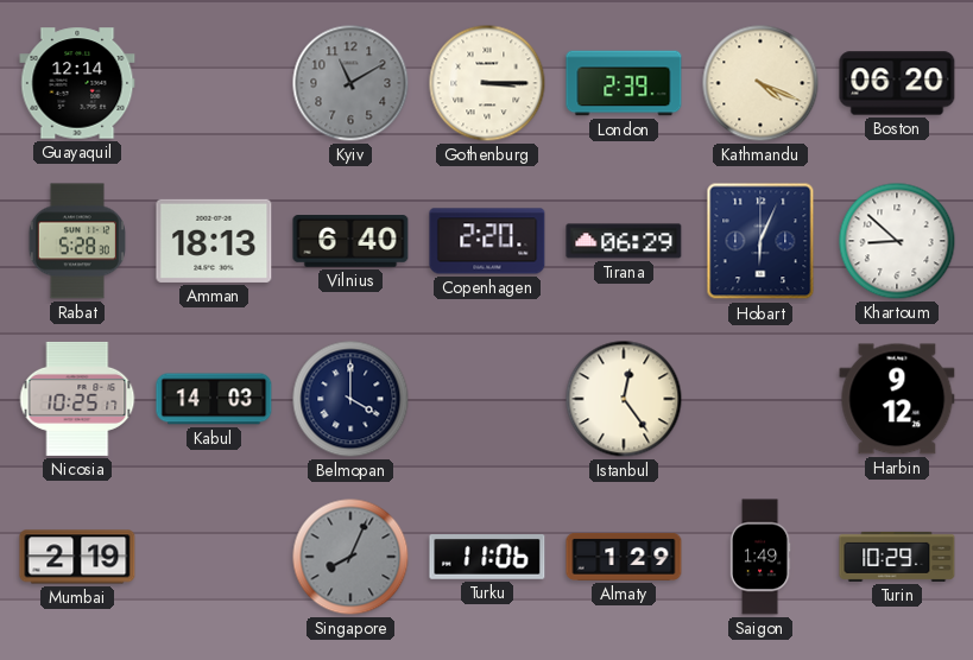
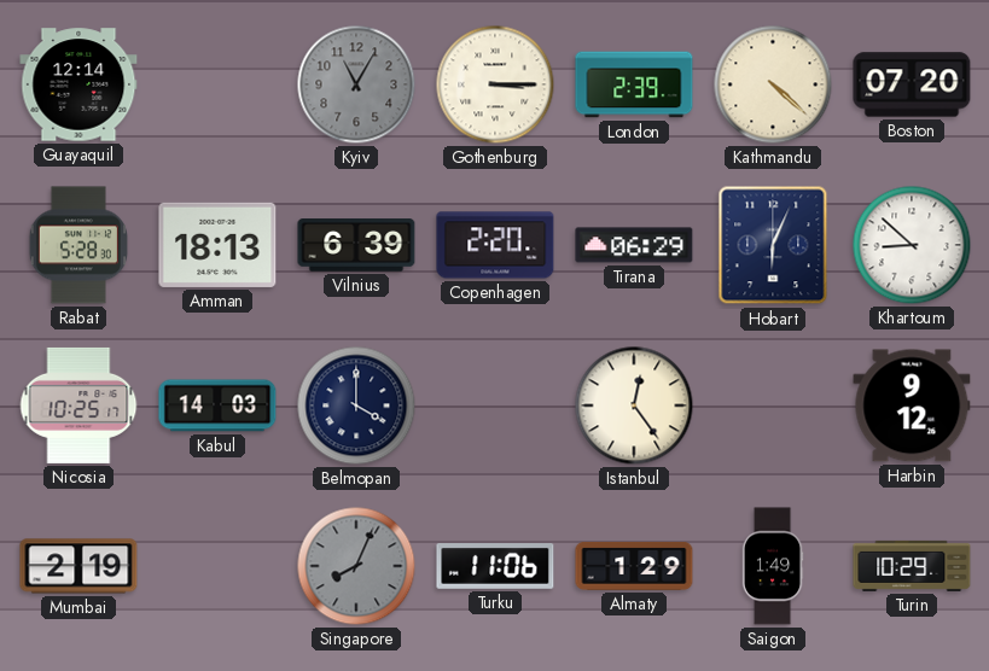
Kyiv: 11:10 -> 11:05 (356, 84)
Kathmandu: 4:19 -> 4:22 (773, 84)
Boston: 06:20 -> 07:20 (912, 84)
Vilnius: 6:40 -> 6:39 (356, 245)
